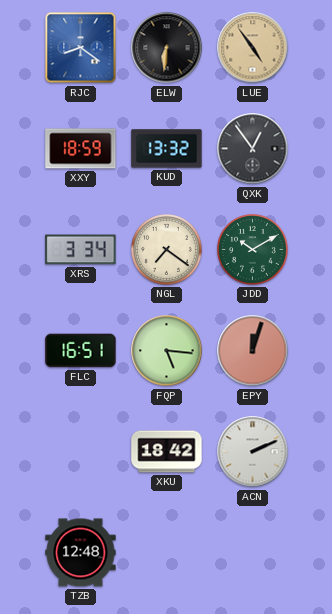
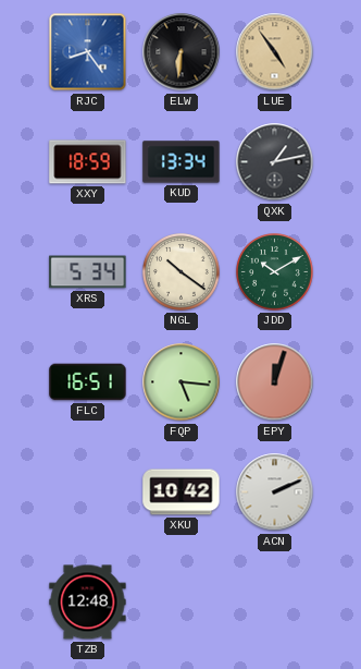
RJC: 8:21 -> 8:24 (88, 52)
KUD: 13:32 -> 13:34 (182, 162)
QXK: 12:54 -> 1:13 (275, 162)
XRS: 3:34 -> 5:34 (88, 272)
NGL: 7:21 -> 10:21 (182, 272)
XKU: 18:42 -> 10:42 (182, 492)
